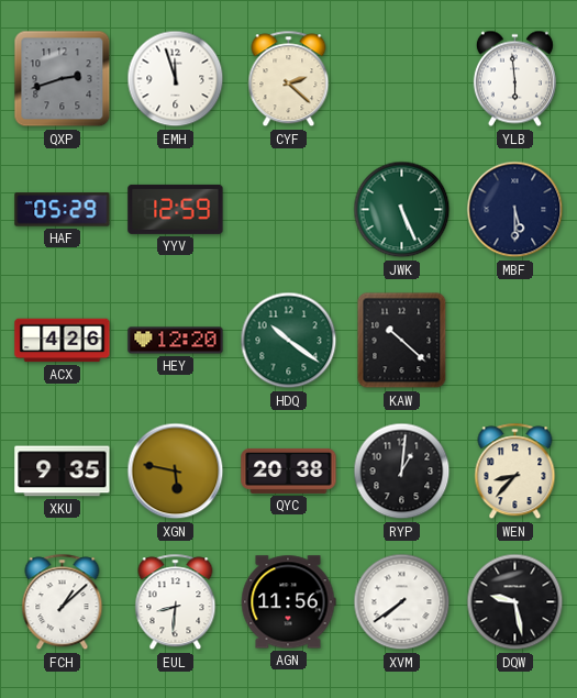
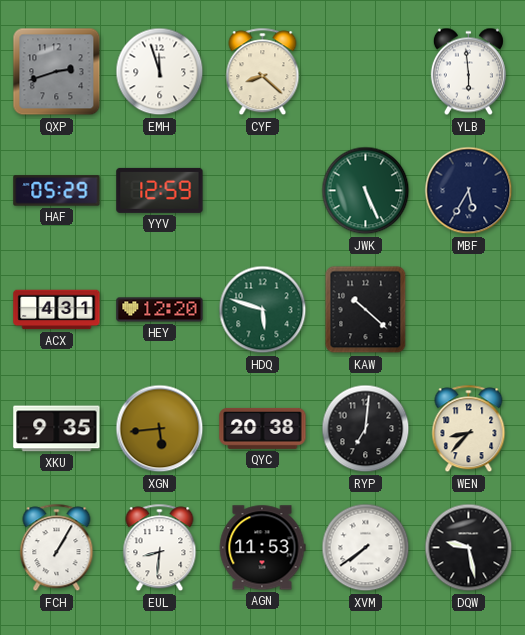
CYF: 2:22 -> 8:22 (263, 72)
MBF: 5:30 -> 5:35 (469, 191)
ACX: 4:26 -> 4:31 (57, 310)
HDQ: 10:21 -> 5:48 (263, 310)
XGN: 5:47 -> 5:44 (160, 429)
RYP: 1:01 -> 7:01 (366, 429)
FCH: 1:08 -> 1:05 (57, 548)
AGN: 11:56 -> 11:53 (262, 548)
